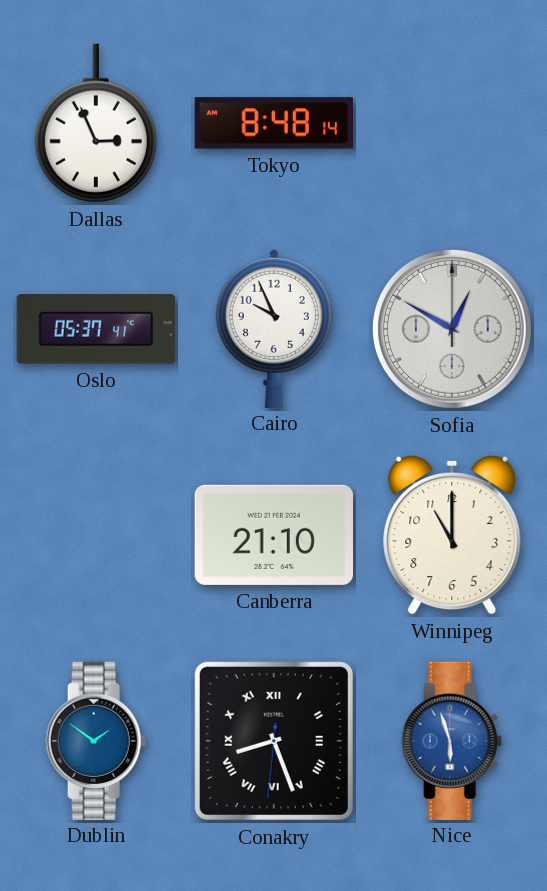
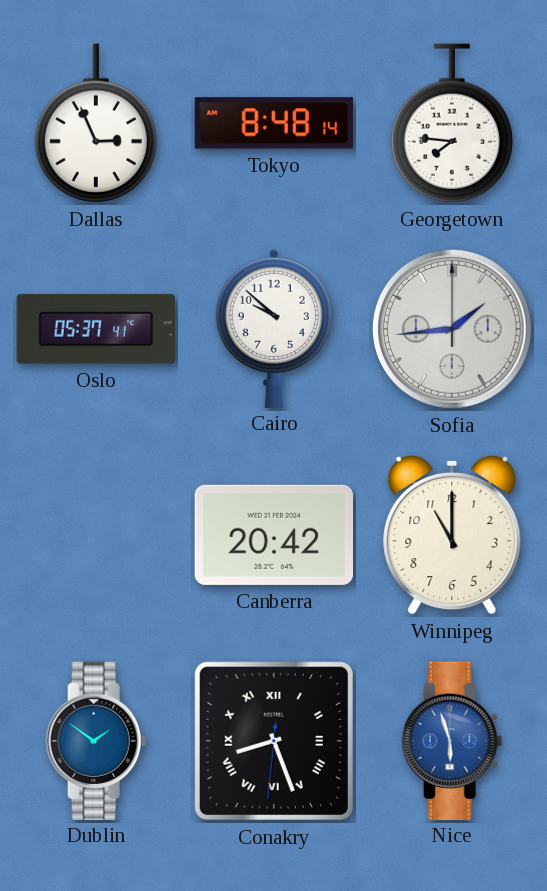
Georgetown: none -> 7:46 (452, 123)
Cairo: 9:56 -> 9:52 (274, 328)
Sofia: 12:50 -> 1:44 (452, 329)
Canberra: 21:10 -> 20:42 (273, 535)
